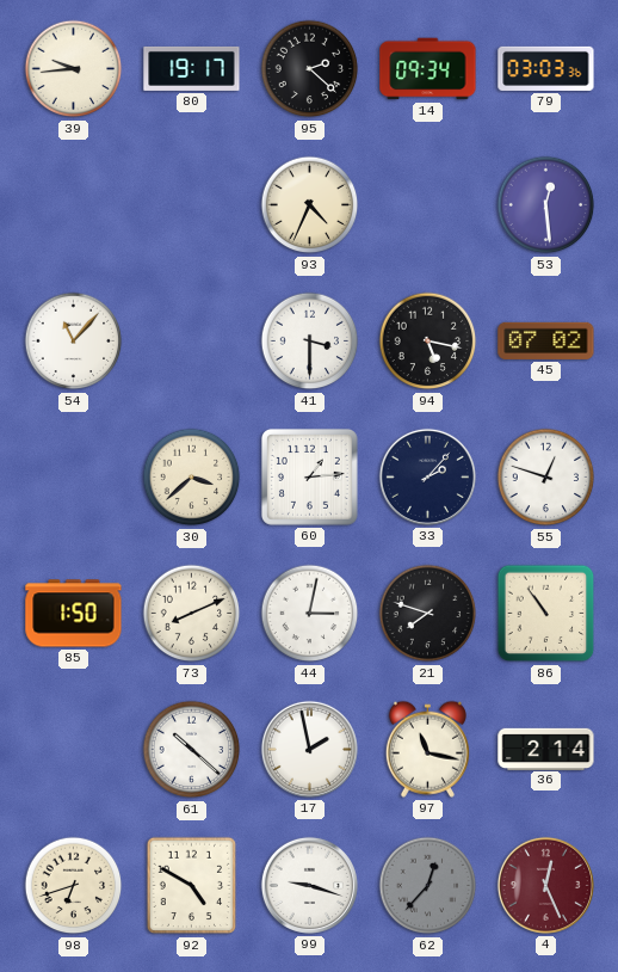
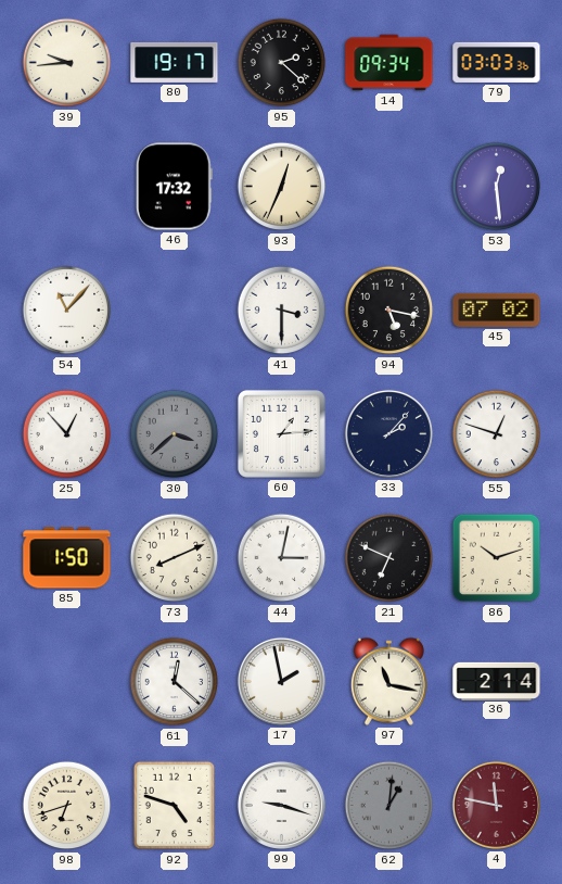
46: none -> 17:32 (174, 187)
93: 4:34 -> 12:34 (282, 187)
25: none -> 12:53 (67, 434)
30 dial: cream -> grey (175, 434)
21: 7:48 -> 6:49 (389, 558)
86: 10:54 -> 10:12 (497, 558)
61: 10:22 -> 12:22 (175, 682)
92: 4:50 -> 4:48 (175, 806)
62: 12:37 -> 1:01 (389, 806)
4: 12:26 -> 11:47 (496, 805)
